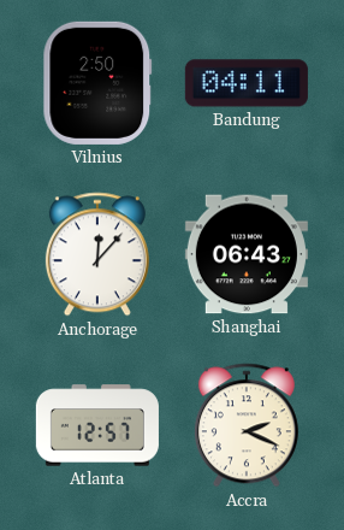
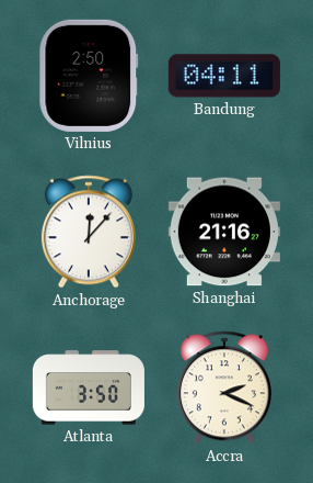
Shanghai: 06:43 -> 21:16 (224, 232)
Atlanta: 12:57 -> 3:50 (89, 387)
